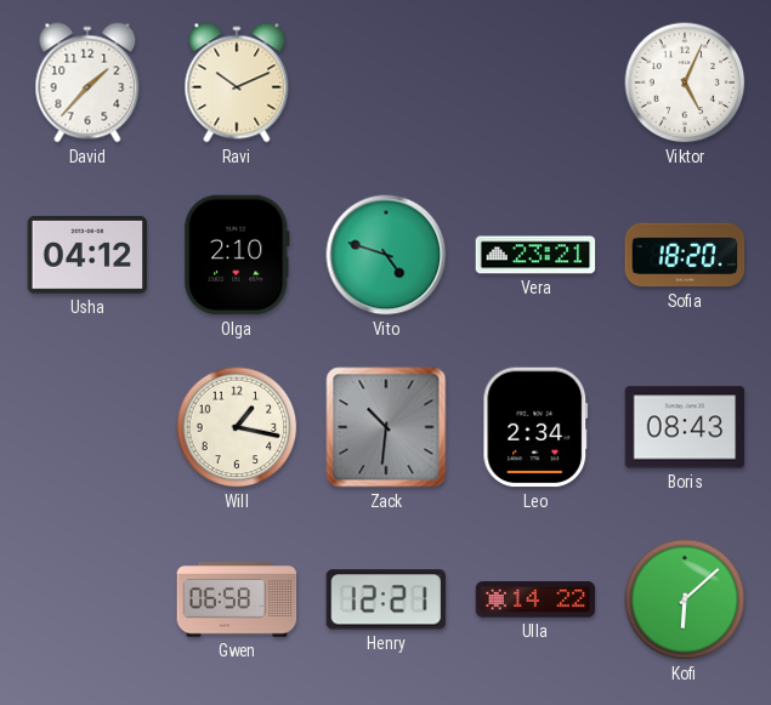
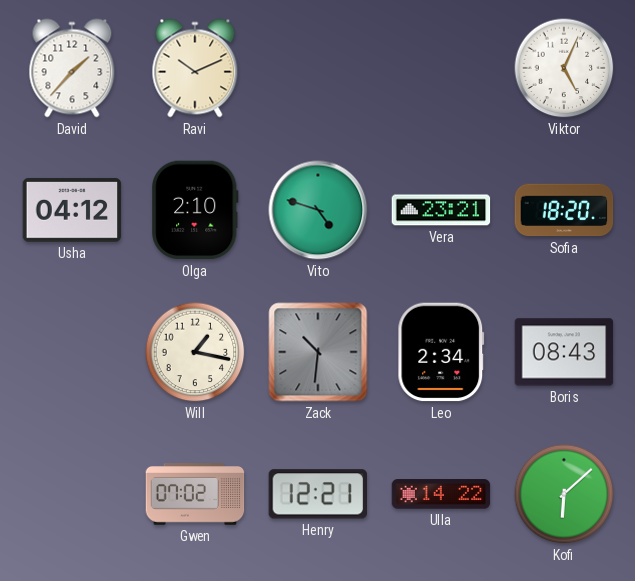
Gwen: 06:58 -> 07:02 (195, 495)
